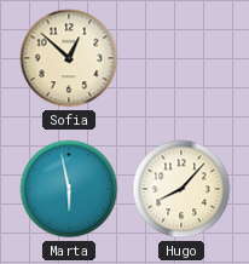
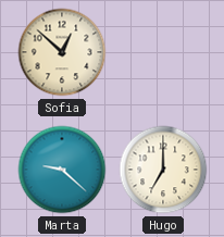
Marta: 5:58 -> 9:22 (62, 170)
Hugo: 8:07 -> 7:00 (163, 170)
